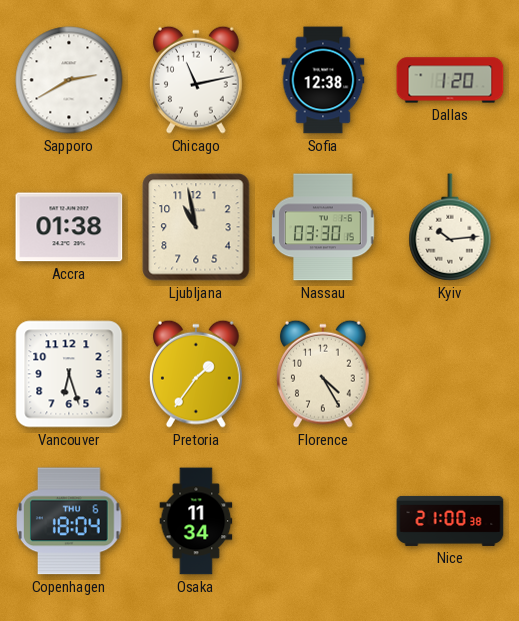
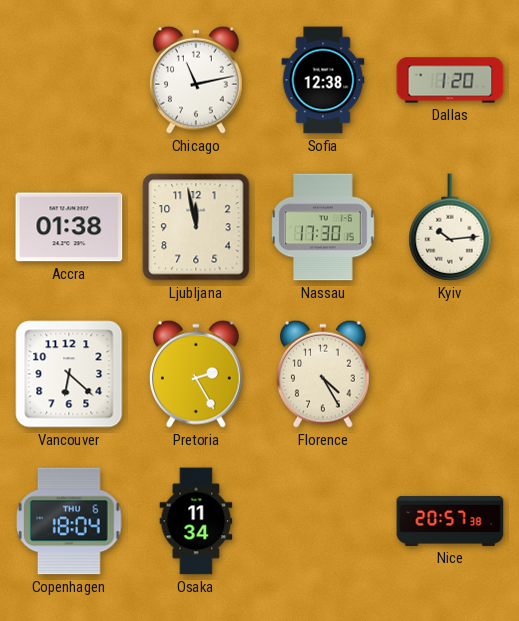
Sapporo: 2:40 -> none (69, 80)
Ljubljana: 10:58 -> 11:58 (196, 227)
Nassau: 03:30 -> 17:30 (323, 227)
Vancouver: 6:27 -> 6:22 (69, 374)
Pretoria: 1:36 -> 2:25 (196, 374)
Nice: 21:00 -> 20:57 (450, 521)
